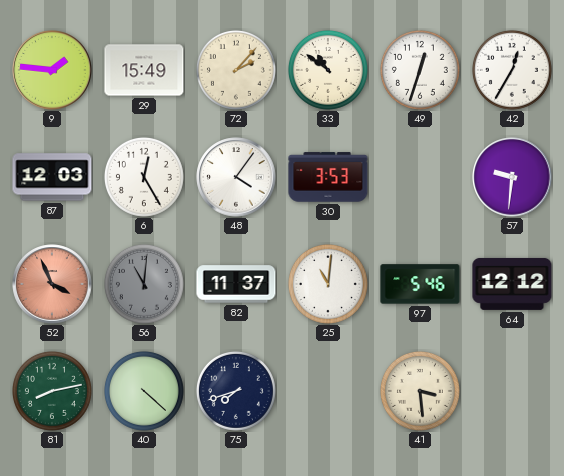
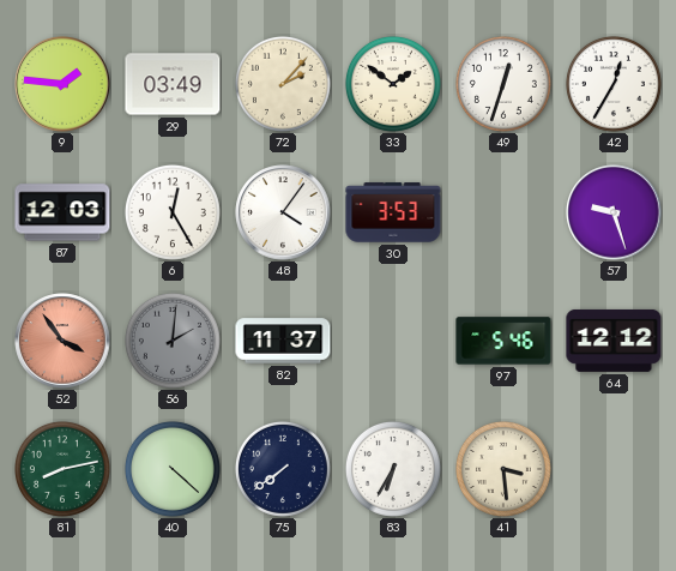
29: 15:49 -> 03:49 (173, 84)
33: 10:51 -> 1:51 (393, 84)
57: 9:31 -> 9:27 (614, 212)
52: 3:56 -> 3:54 (62, 341)
56: 11:01 -> 2:01 (173, 341)
25: 11:01 -> none (328, 284)
75: 7:42 -> 7:39 (283, 469)
83: none -> 6:35 (393, 469)
